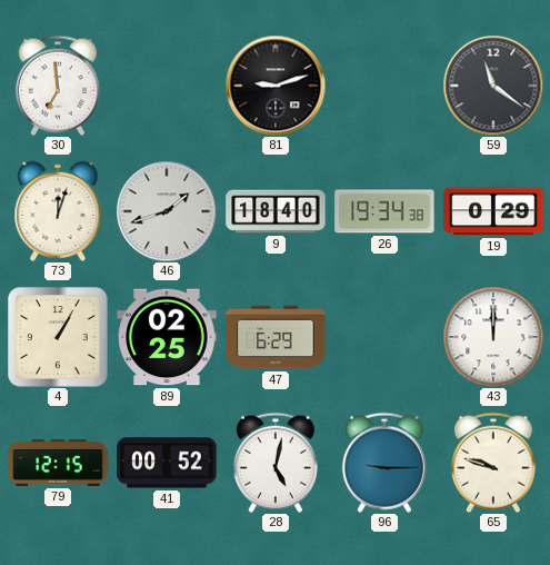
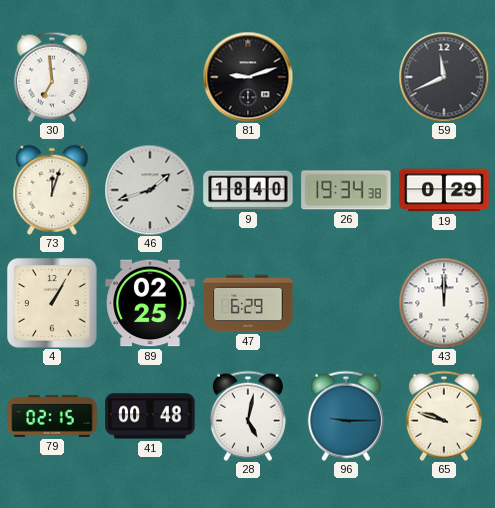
59: 11:21 -> 11:41 (444, 77)
79: 12:15 -> 02:15 (52, 417)
41: 00:52 -> 00:48 (150, 416)
